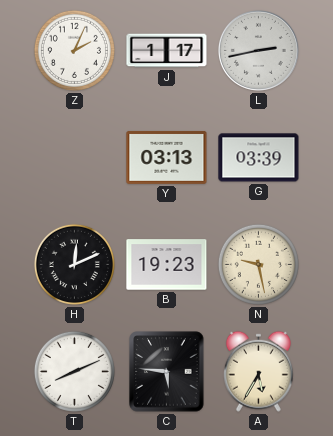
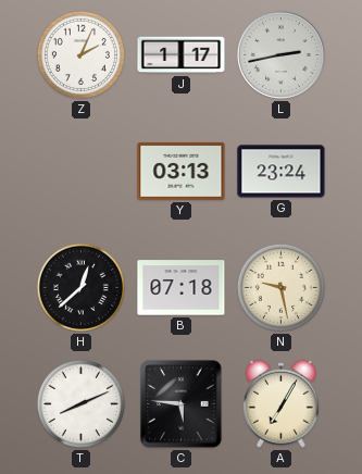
G: 03:39 -> 23:24 (282, 172)
H: 12:11 -> 12:38 (80, 287)
B: 19:23 -> 07:18 (182, 288)
A: 5:35 -> 7:05 (280, 403)
